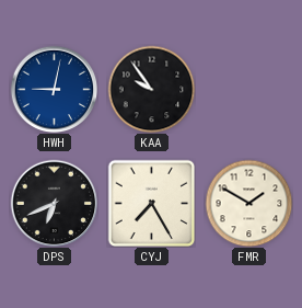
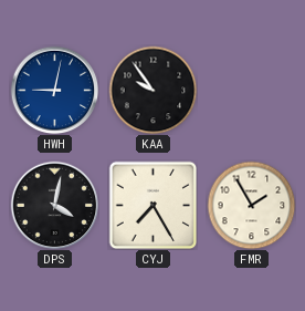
DPS: 6:41 -> 4:02 (54, 205)
FMR: 1:50 -> 1:55 (251, 205)
